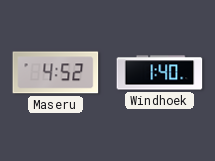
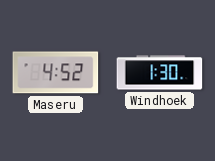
Windhoek: 1:40 -> 1:30 (160, 73)
